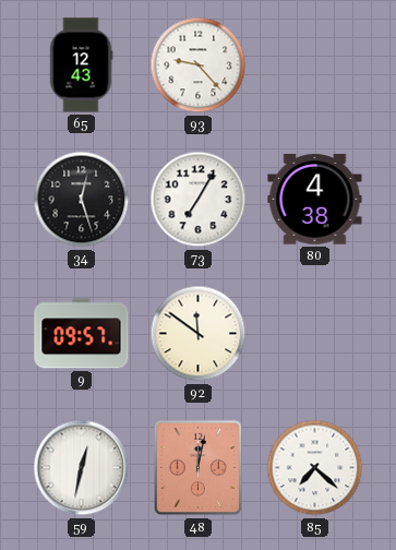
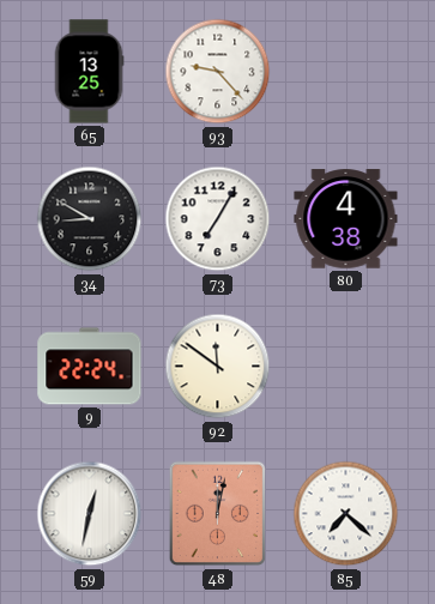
65: 12:43 -> 13:25 (89, 72)
34: 12:27 -> 8:50 (90, 219)
9: 09:57 -> 22:24 (90, 367)
